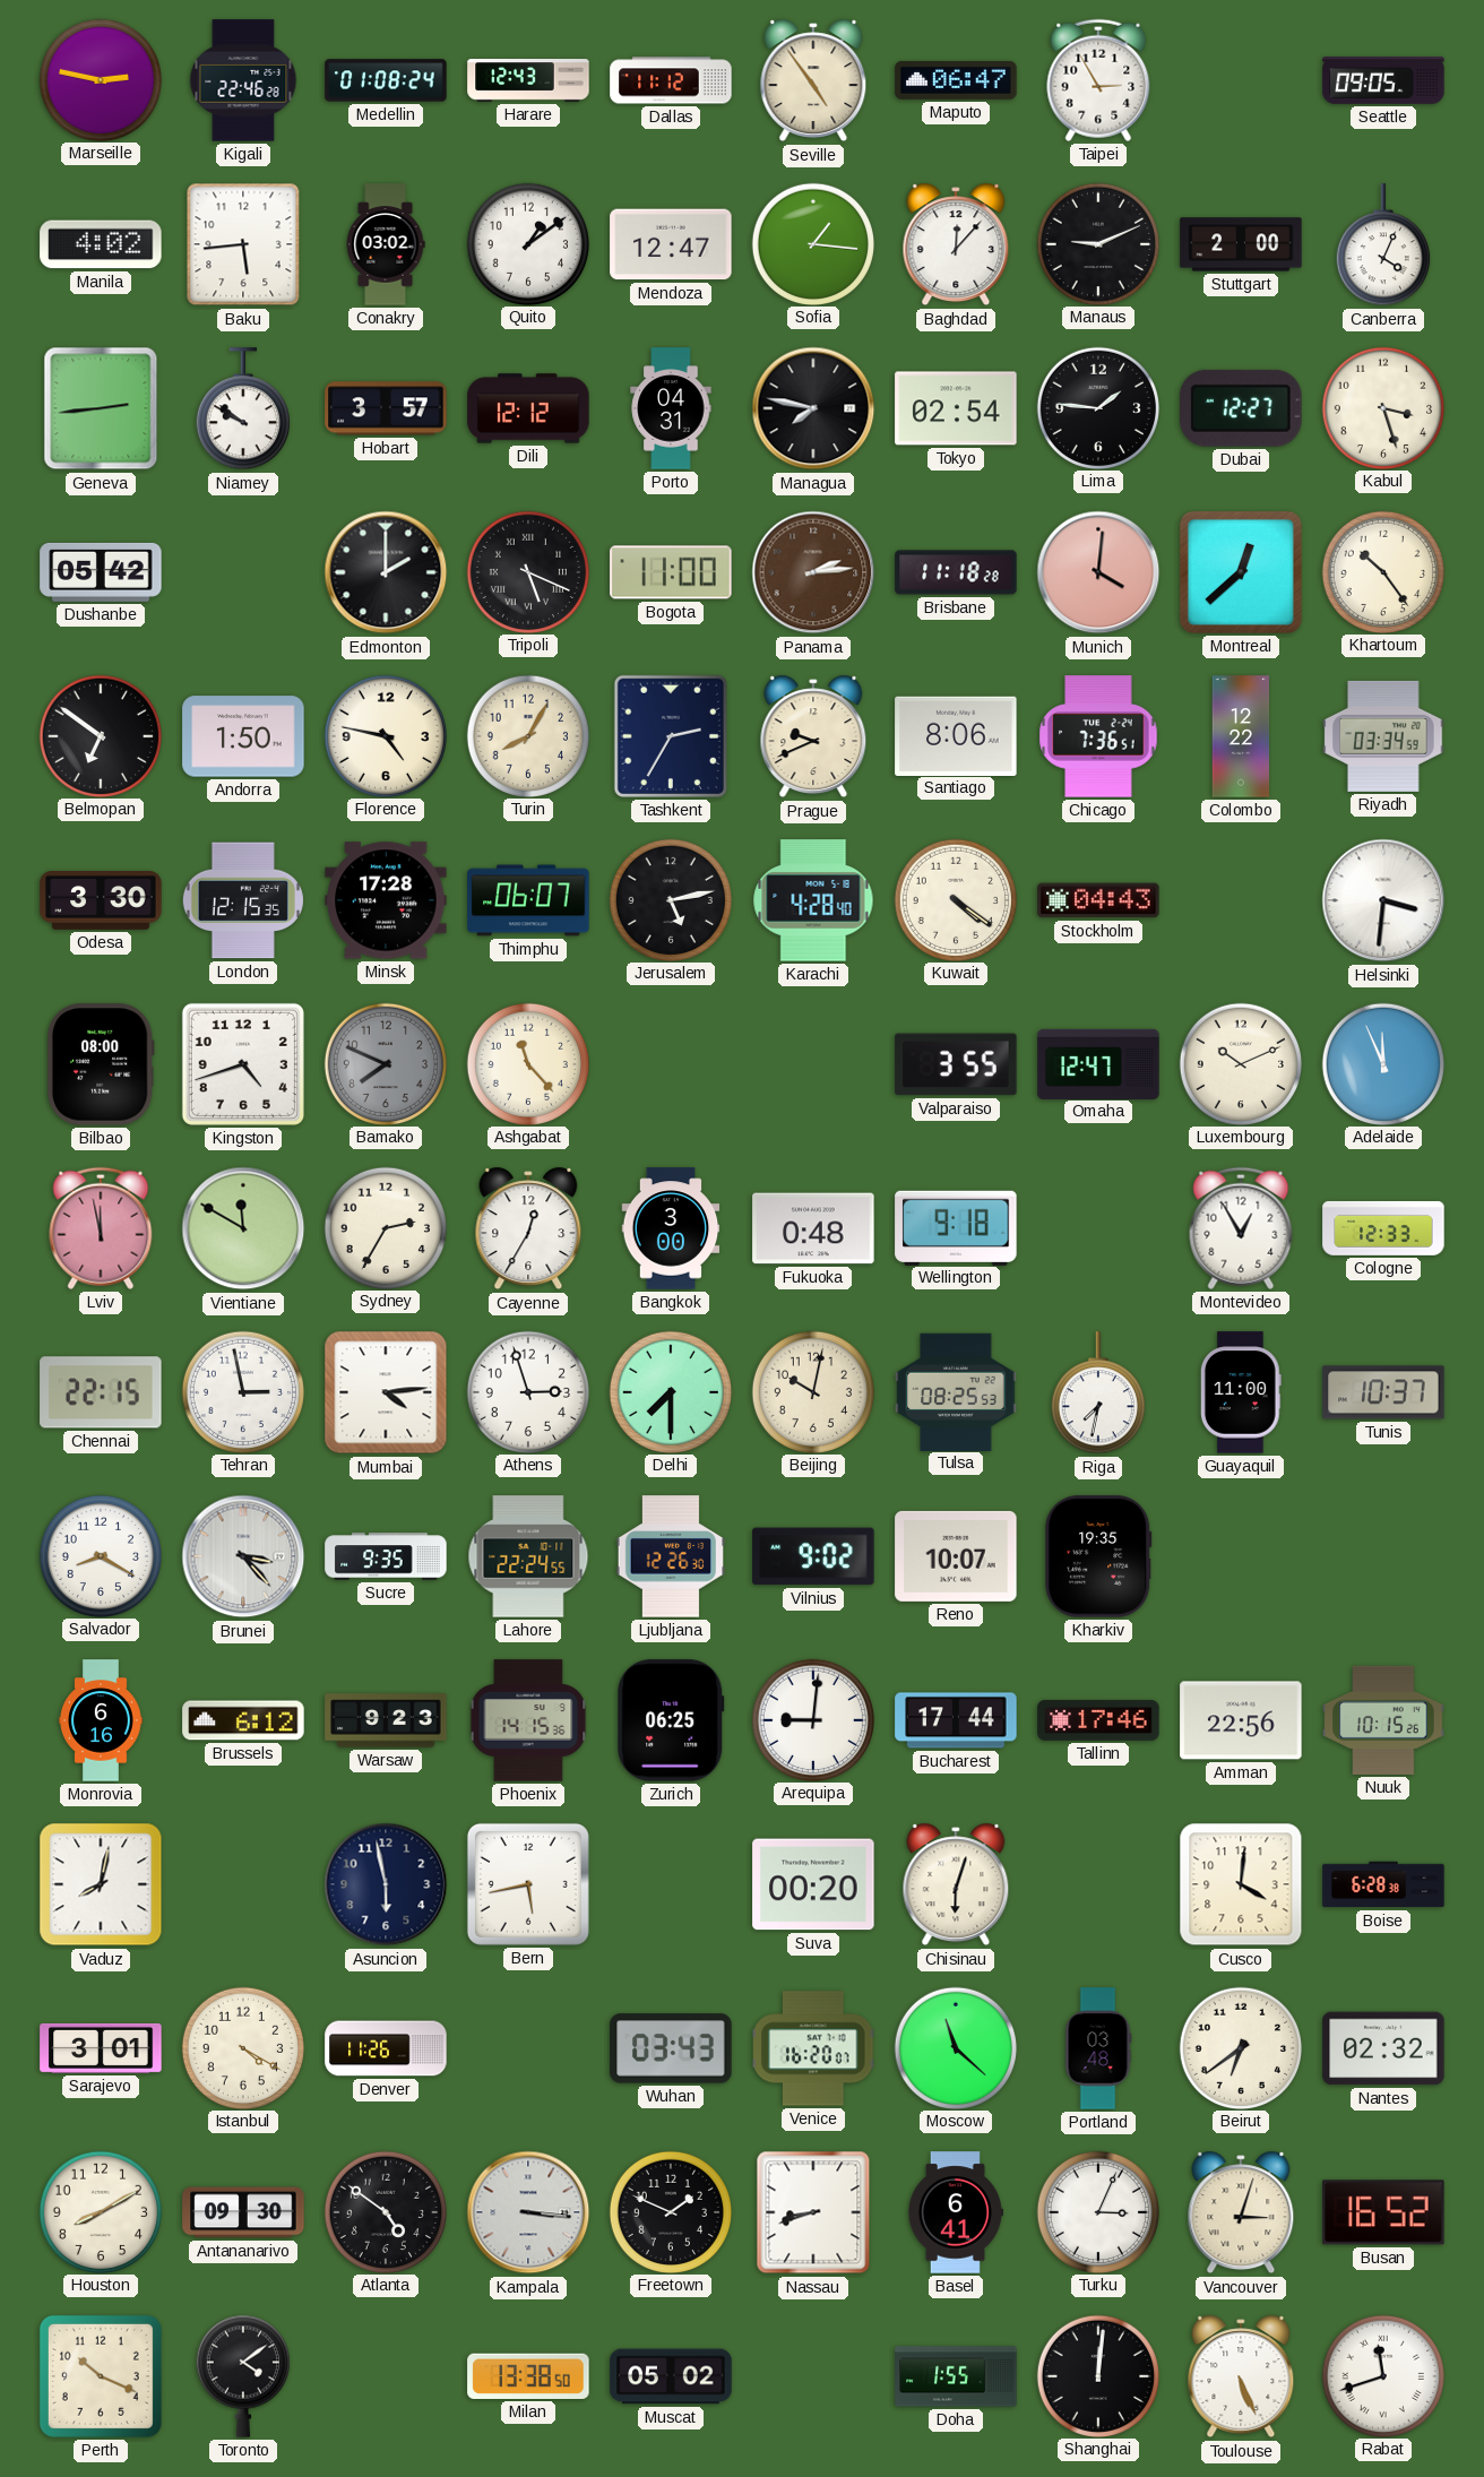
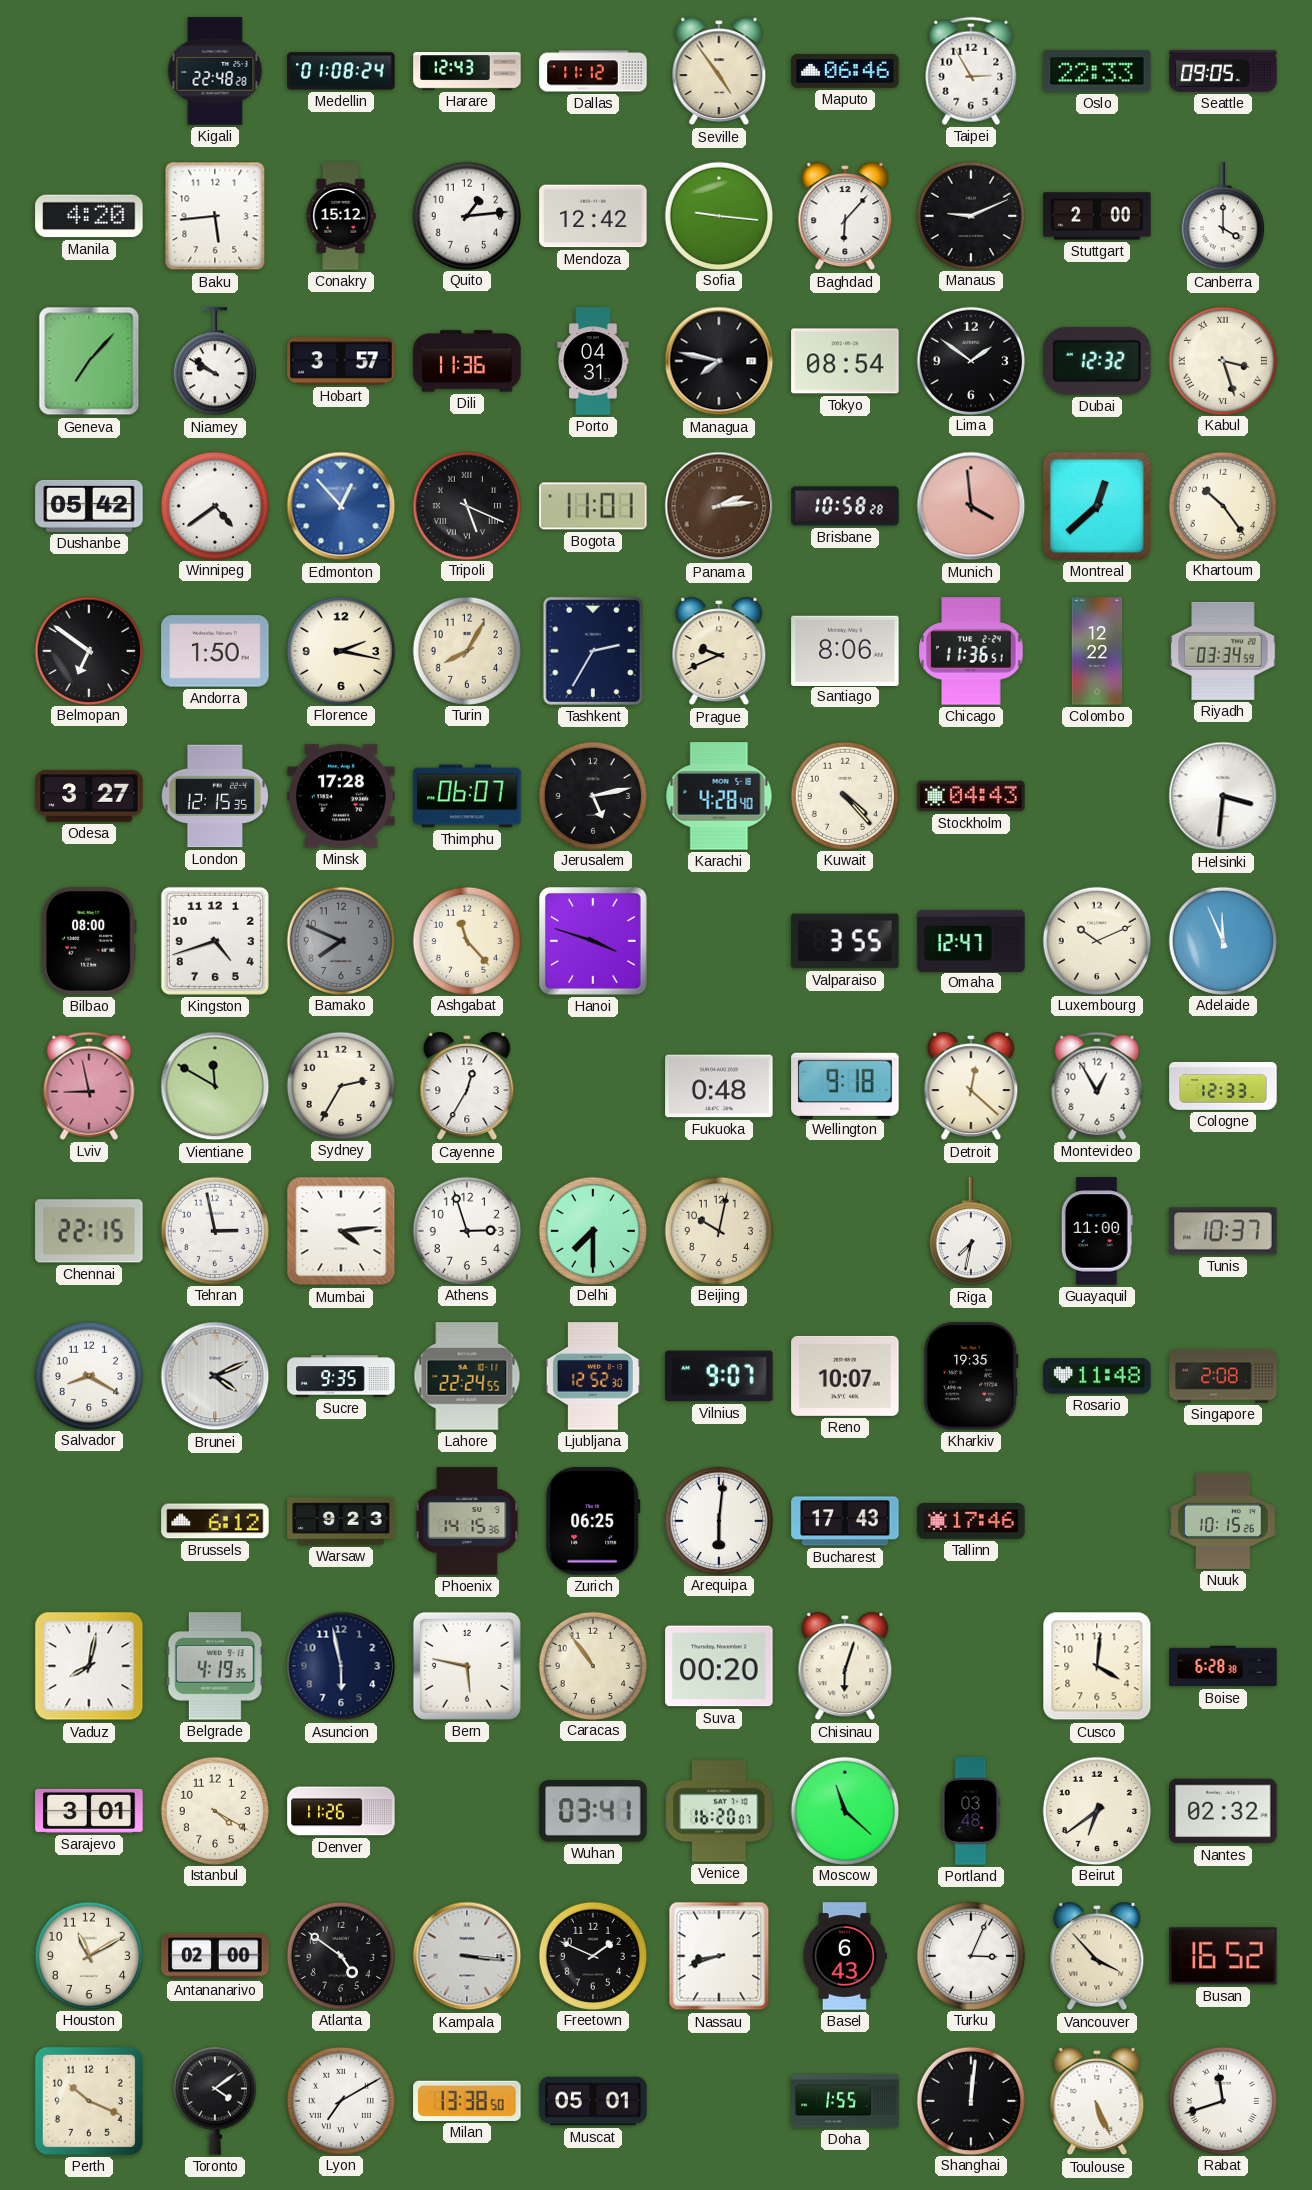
Marseille: 2:47 -> none (100, 79)
Kigali: 22:46 -> 22:48 (215, 71)
Maputo: 06:47 -> 06:46 (845, 71)
Oslo: none -> 22:33 (1097, 71)
Manila: 4:02 -> 4:20 (89, 216)
Conakry: 03:02 -> 15:12 (341, 216)
Quito: 1:09 -> 1:14 (466, 215)
Mendoza: 12:47 -> 12:42 (593, 216)
Sofia: 1:16 -> 9:16 (718, 215)
Baghdad: 12:07 -> 6:07 (845, 216)
Canberra: 4:04 -> 4:00 (1223, 217)
Geneva: 2:44 -> 7:07 (89, 361)
Dili: 12:12 -> 11:36 (467, 361)
Tokyo: 02:54 -> 08:54 (845, 361)
Lima: 1:46 -> 1:51 (970, 360)
Dubai: 12:27 -> 12:32 (1097, 361)
Kabul numerals: Arabic -> Roman (1222, 360)
Winnipeg: none -> 4:39 (214, 505)
Edmonton: 2:00 -> 12:53 (341, 506)
Edmonton dial: black -> blue (341, 506)
Bogota: 11:00 -> 11:01 (593, 506)
Brisbane: 11:18 -> 10:58 (845, 506)
Munich: 4:01 -> 3:59 (971, 506)
Florence: 4:47 -> 2:17 (340, 650)
Chicago: 7:36 -> 11:36 (971, 651)
Odesa: 3:30 -> 3:27 (89, 796)
Kuwait: 4:21 -> 4:23 (844, 795)
Hanoi: none -> 3:48 (594, 942)
Lviv: 11:58 -> 8:58 (89, 1086)
Bangkok: 3:00 -> none (671, 1228)
Detroit: none -> 12:22 (971, 1086)
Tulsa: 08:25 -> none (956, 1391)
Brunei: 3:23 -> 4:11 (215, 1376)
Ljubljana: 12:26 -> 12:52 (592, 1376)
Vilnius: 9:02 -> 9:07 (719, 1376)
Rosario: none -> 11:48 (1097, 1376)
Singapore: none -> 2:08 (1223, 1376)
Monrovia: 6:16 -> none (101, 1720)
Arequipa: 9:01 -> 6:01 (718, 1520)
Bucharest: 17:44 -> 17:43 (845, 1521)
Amman: 22:56 -> none (1241, 1720)
Belgrade: none -> 4:19 (215, 1666)
Bern: 5:43 -> 5:47 (467, 1666)
Caracas: none -> 10:54 (592, 1665)
Wuhan: 03:43 -> 03:41 (593, 1811)
Houston: 8:10 -> 11:10 (88, 1955)
Antananarivo: 09:30 -> 02:00 (215, 1956)
Basel: 6:41 -> 6:43 (844, 1956)
Vancouver: 3:03 -> 3:53 (1097, 1956)
Lyon: none -> 7:10 (340, 2100)
Muscat: 05:02 -> 05:01 (593, 2101)
